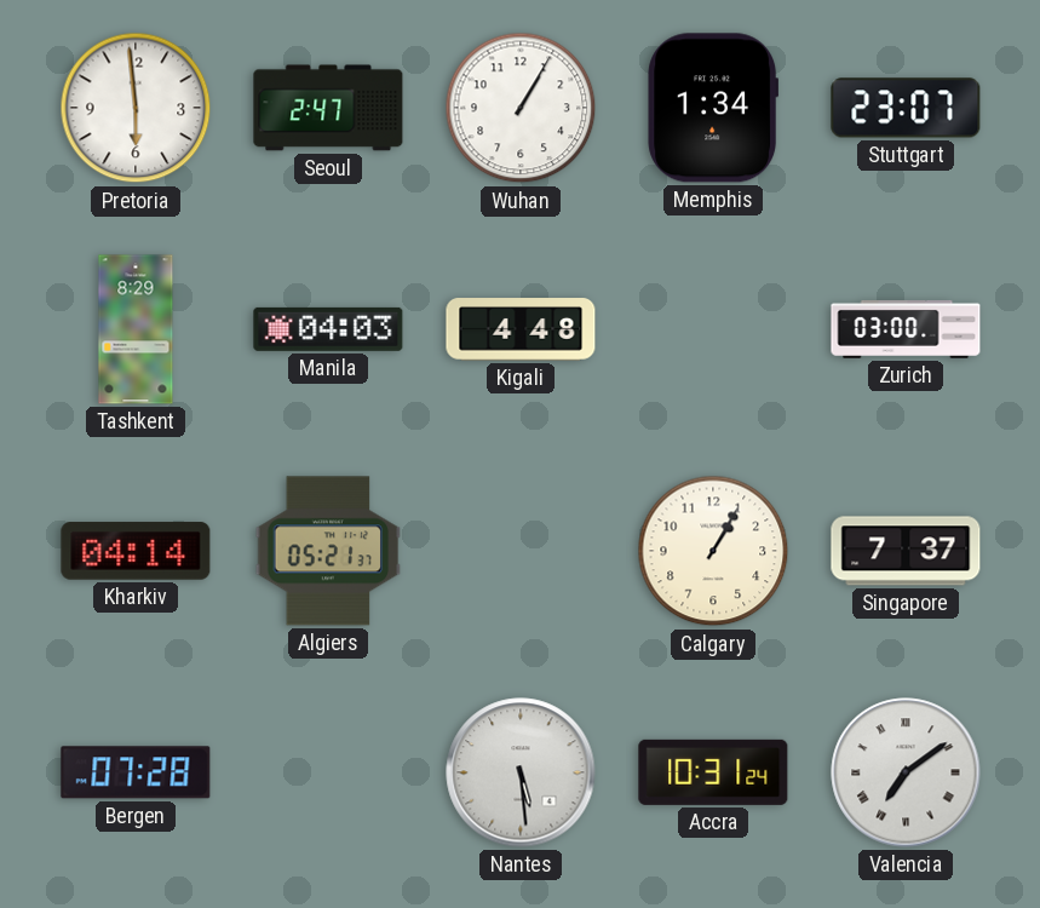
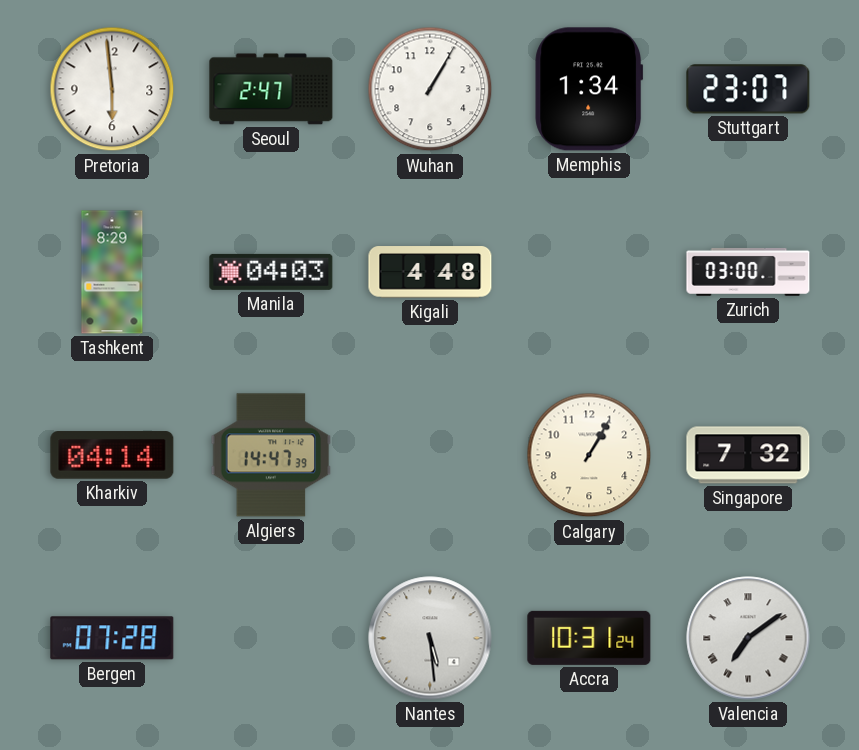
Algiers: 05:21 -> 14:47 (271, 455)
Singapore: 7:37 -> 7:32 (748, 455)
